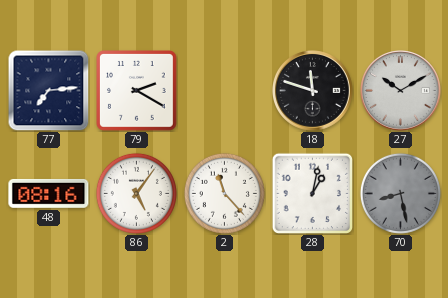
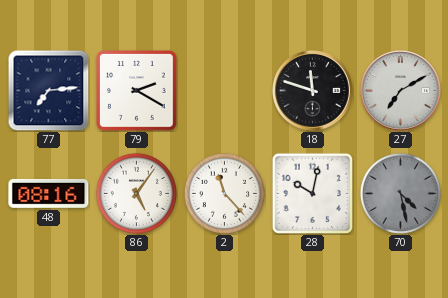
27: 10:10 -> 7:10 (401, 91)
28: 1:02 -> 10:02 (312, 193)
70: 8:28 -> 4:28 (400, 193)
